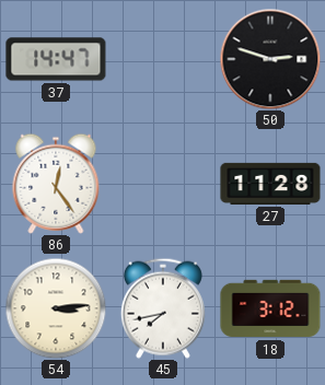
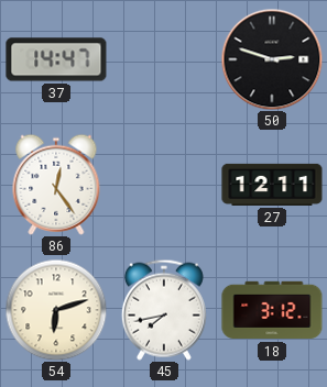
27: 11:28 -> 12:11 (272, 185)
54: 3:14 -> 6:12 (56, 310)
